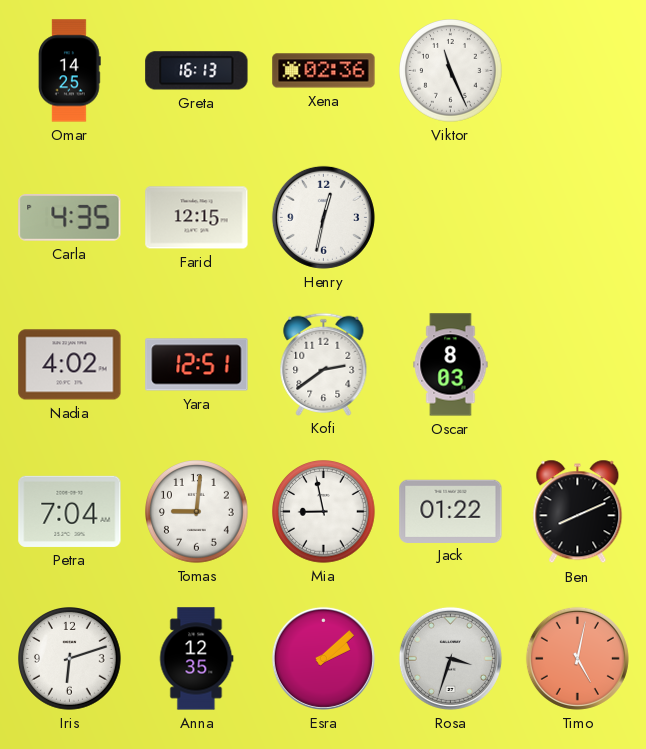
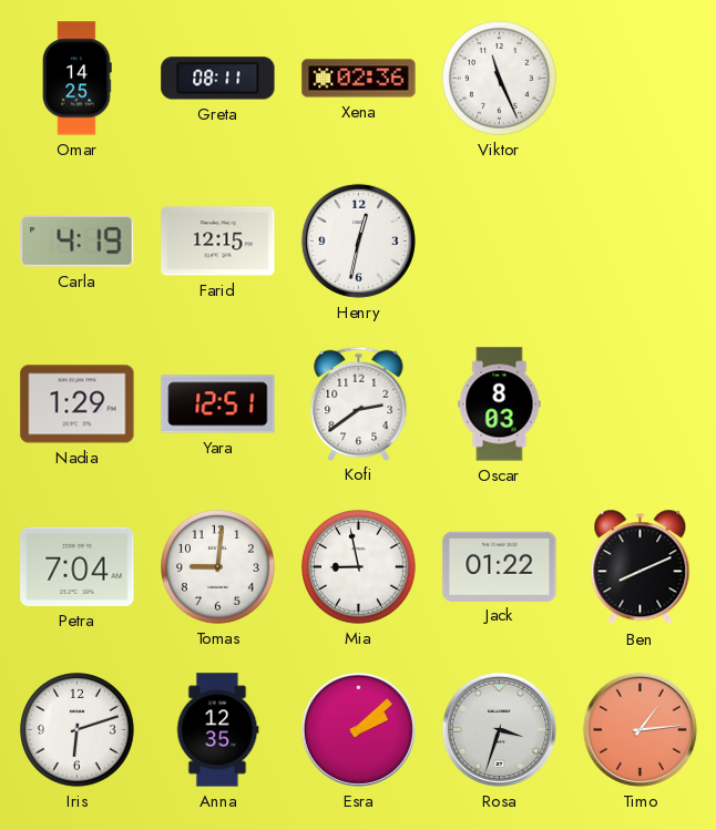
Greta: 16:13 -> 08:11 (218, 79)
Carla: 4:35 -> 4:19 (78, 240)
Nadia: 4:02 -> 1:29 (78, 404)
Timo: 5:02 -> 1:14 (640, 729)
